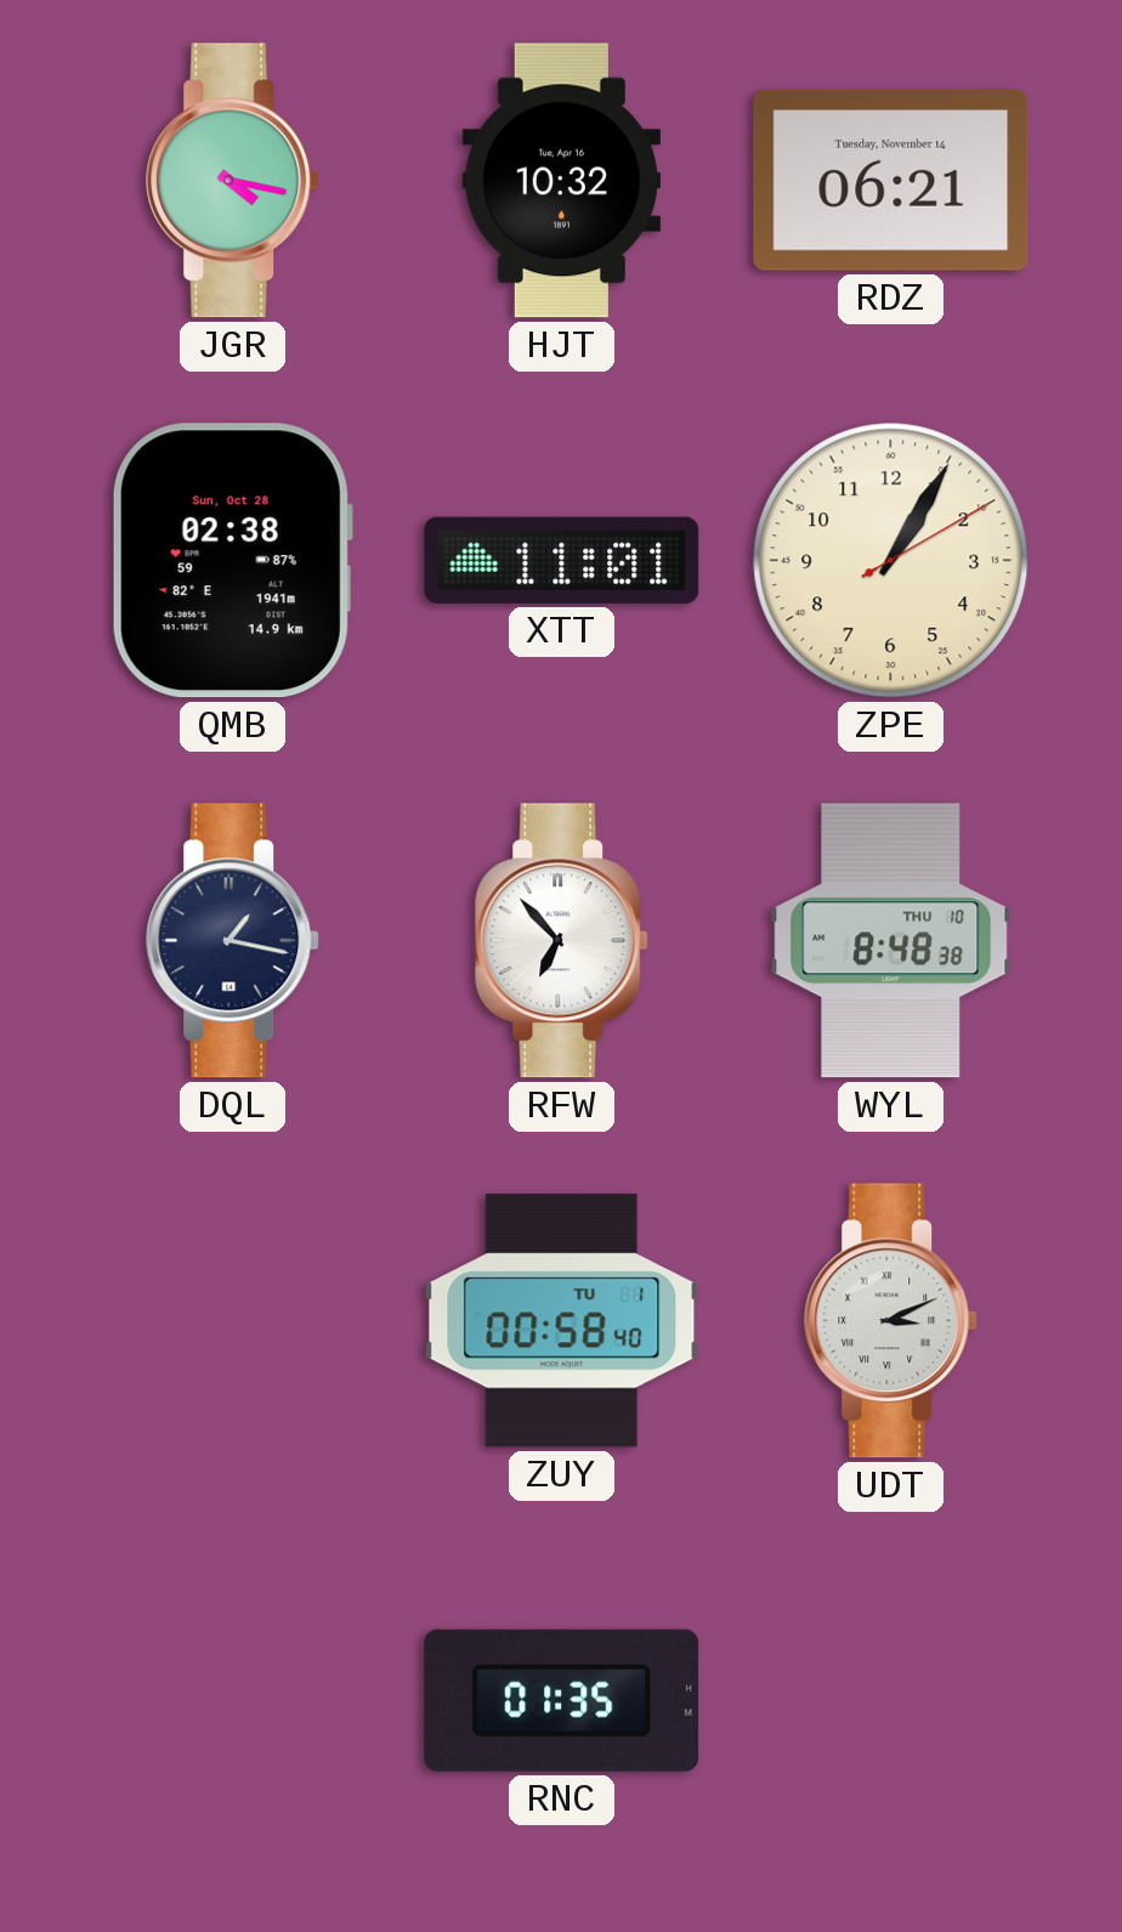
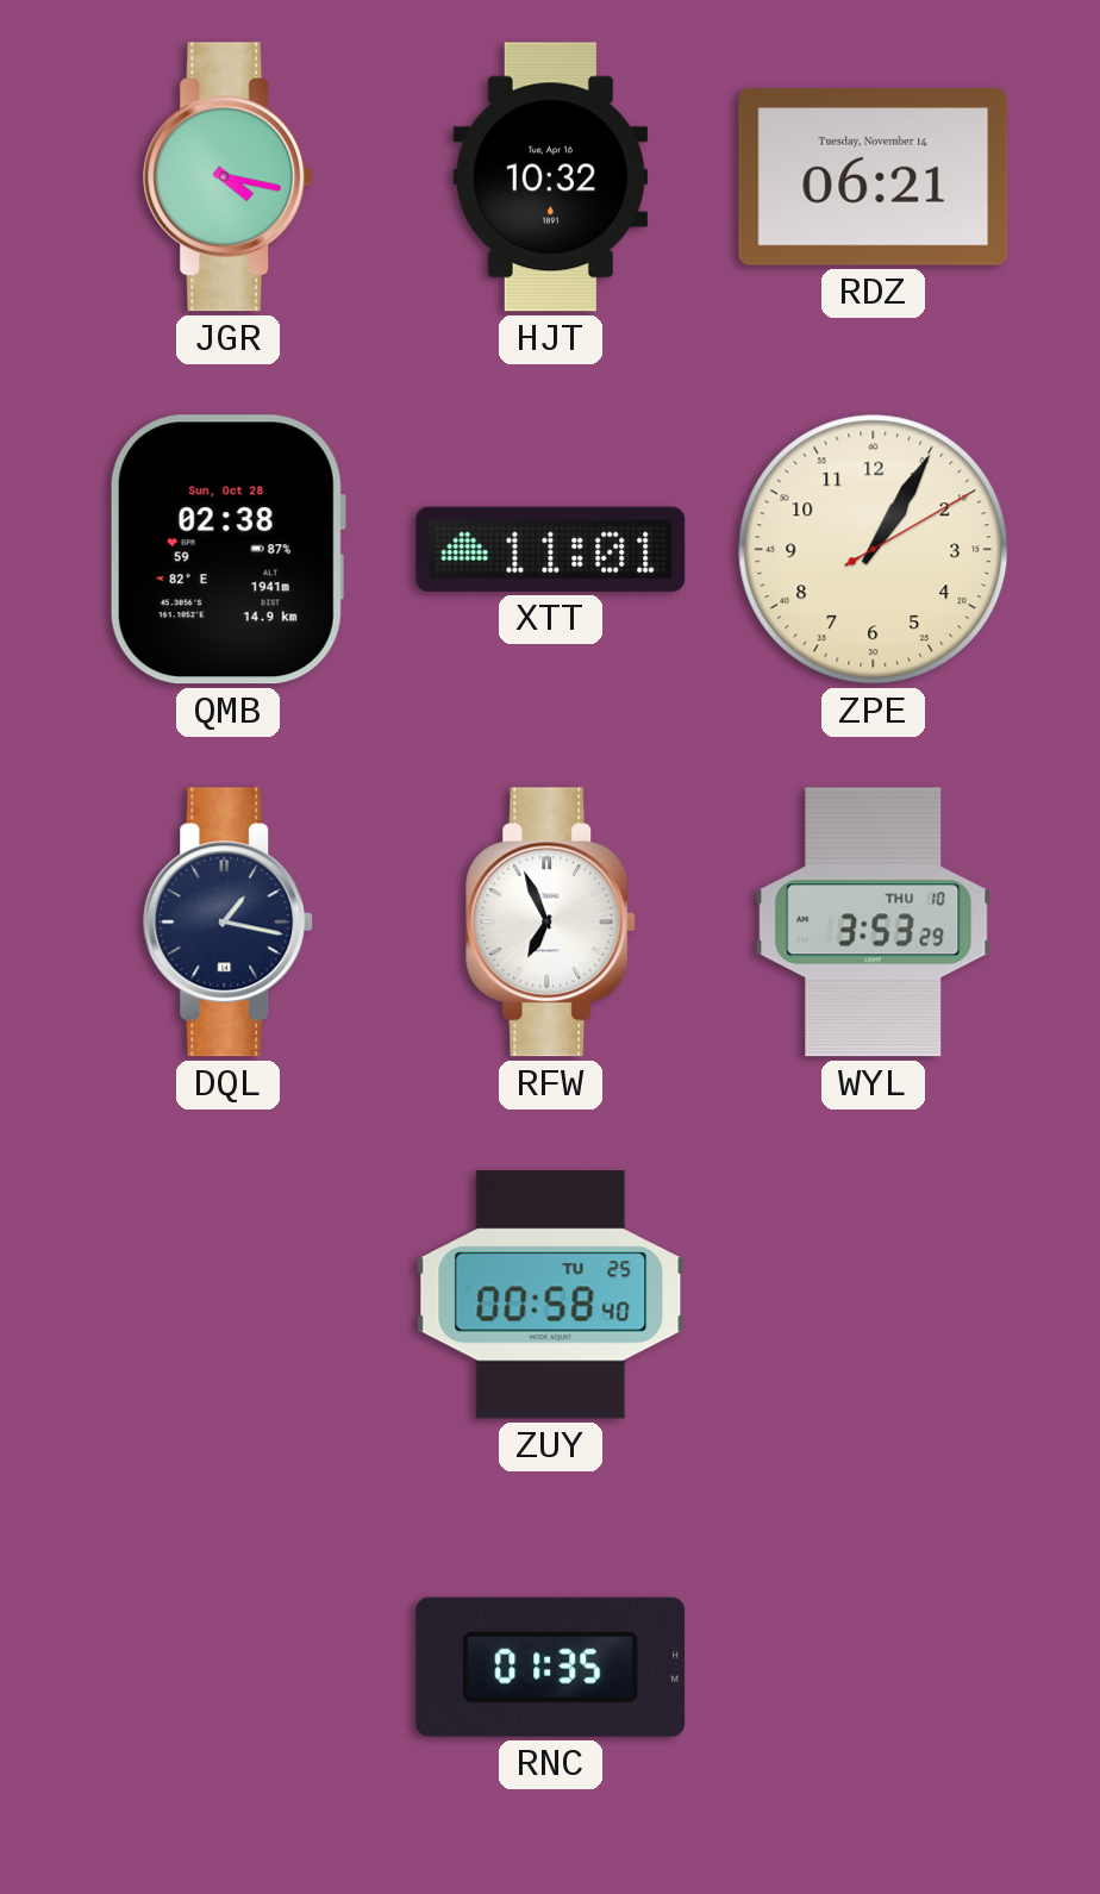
RFW: 6:53 -> 6:56 (551, 923)
WYL: 8:48 -> 3:53 (874, 923)
ZUY date: TU 1 -> TU 25 (551, 1295)
UDT: 3:11 -> none (891, 1321)
